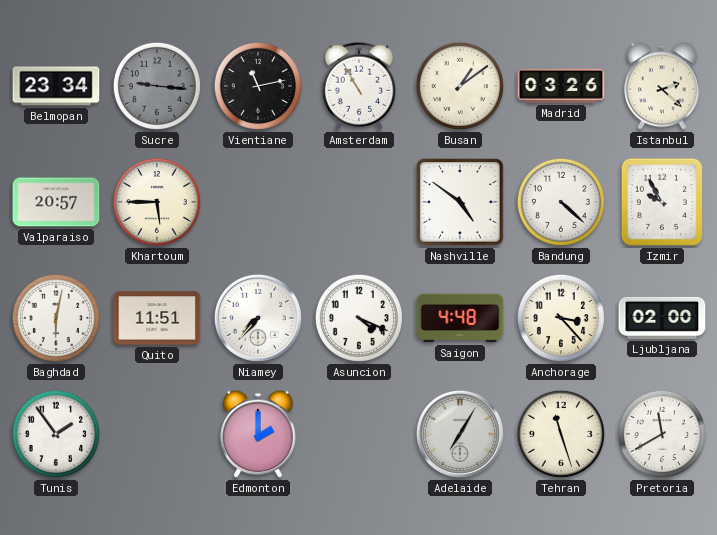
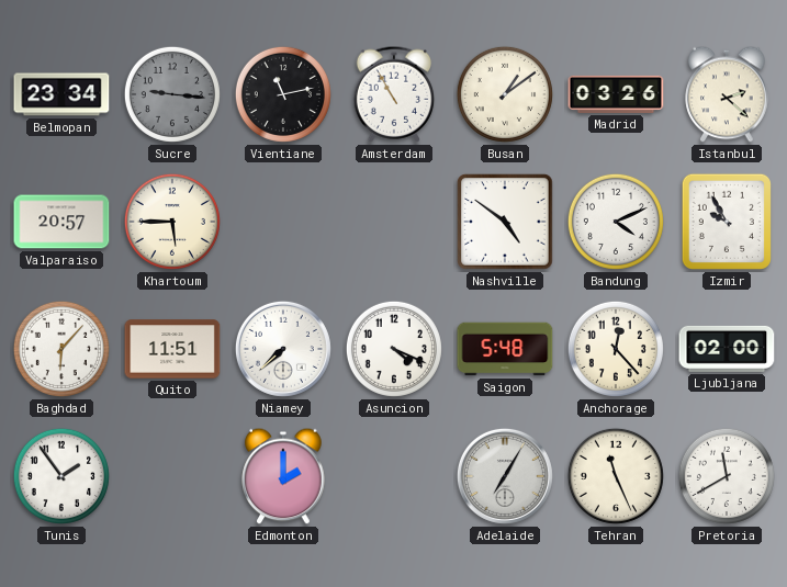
Bandung: 4:22 -> 4:11 (616, 222)
Baghdad: 6:02 -> 6:07 (61, 349)
Niamey: 7:37 -> 7:38 (283, 349)
Saigon: 4:48 -> 5:48 (505, 349)
Anchorage: 3:23 -> 12:23 (616, 349)
Tehran: 11:27 -> 11:26 (616, 476)
